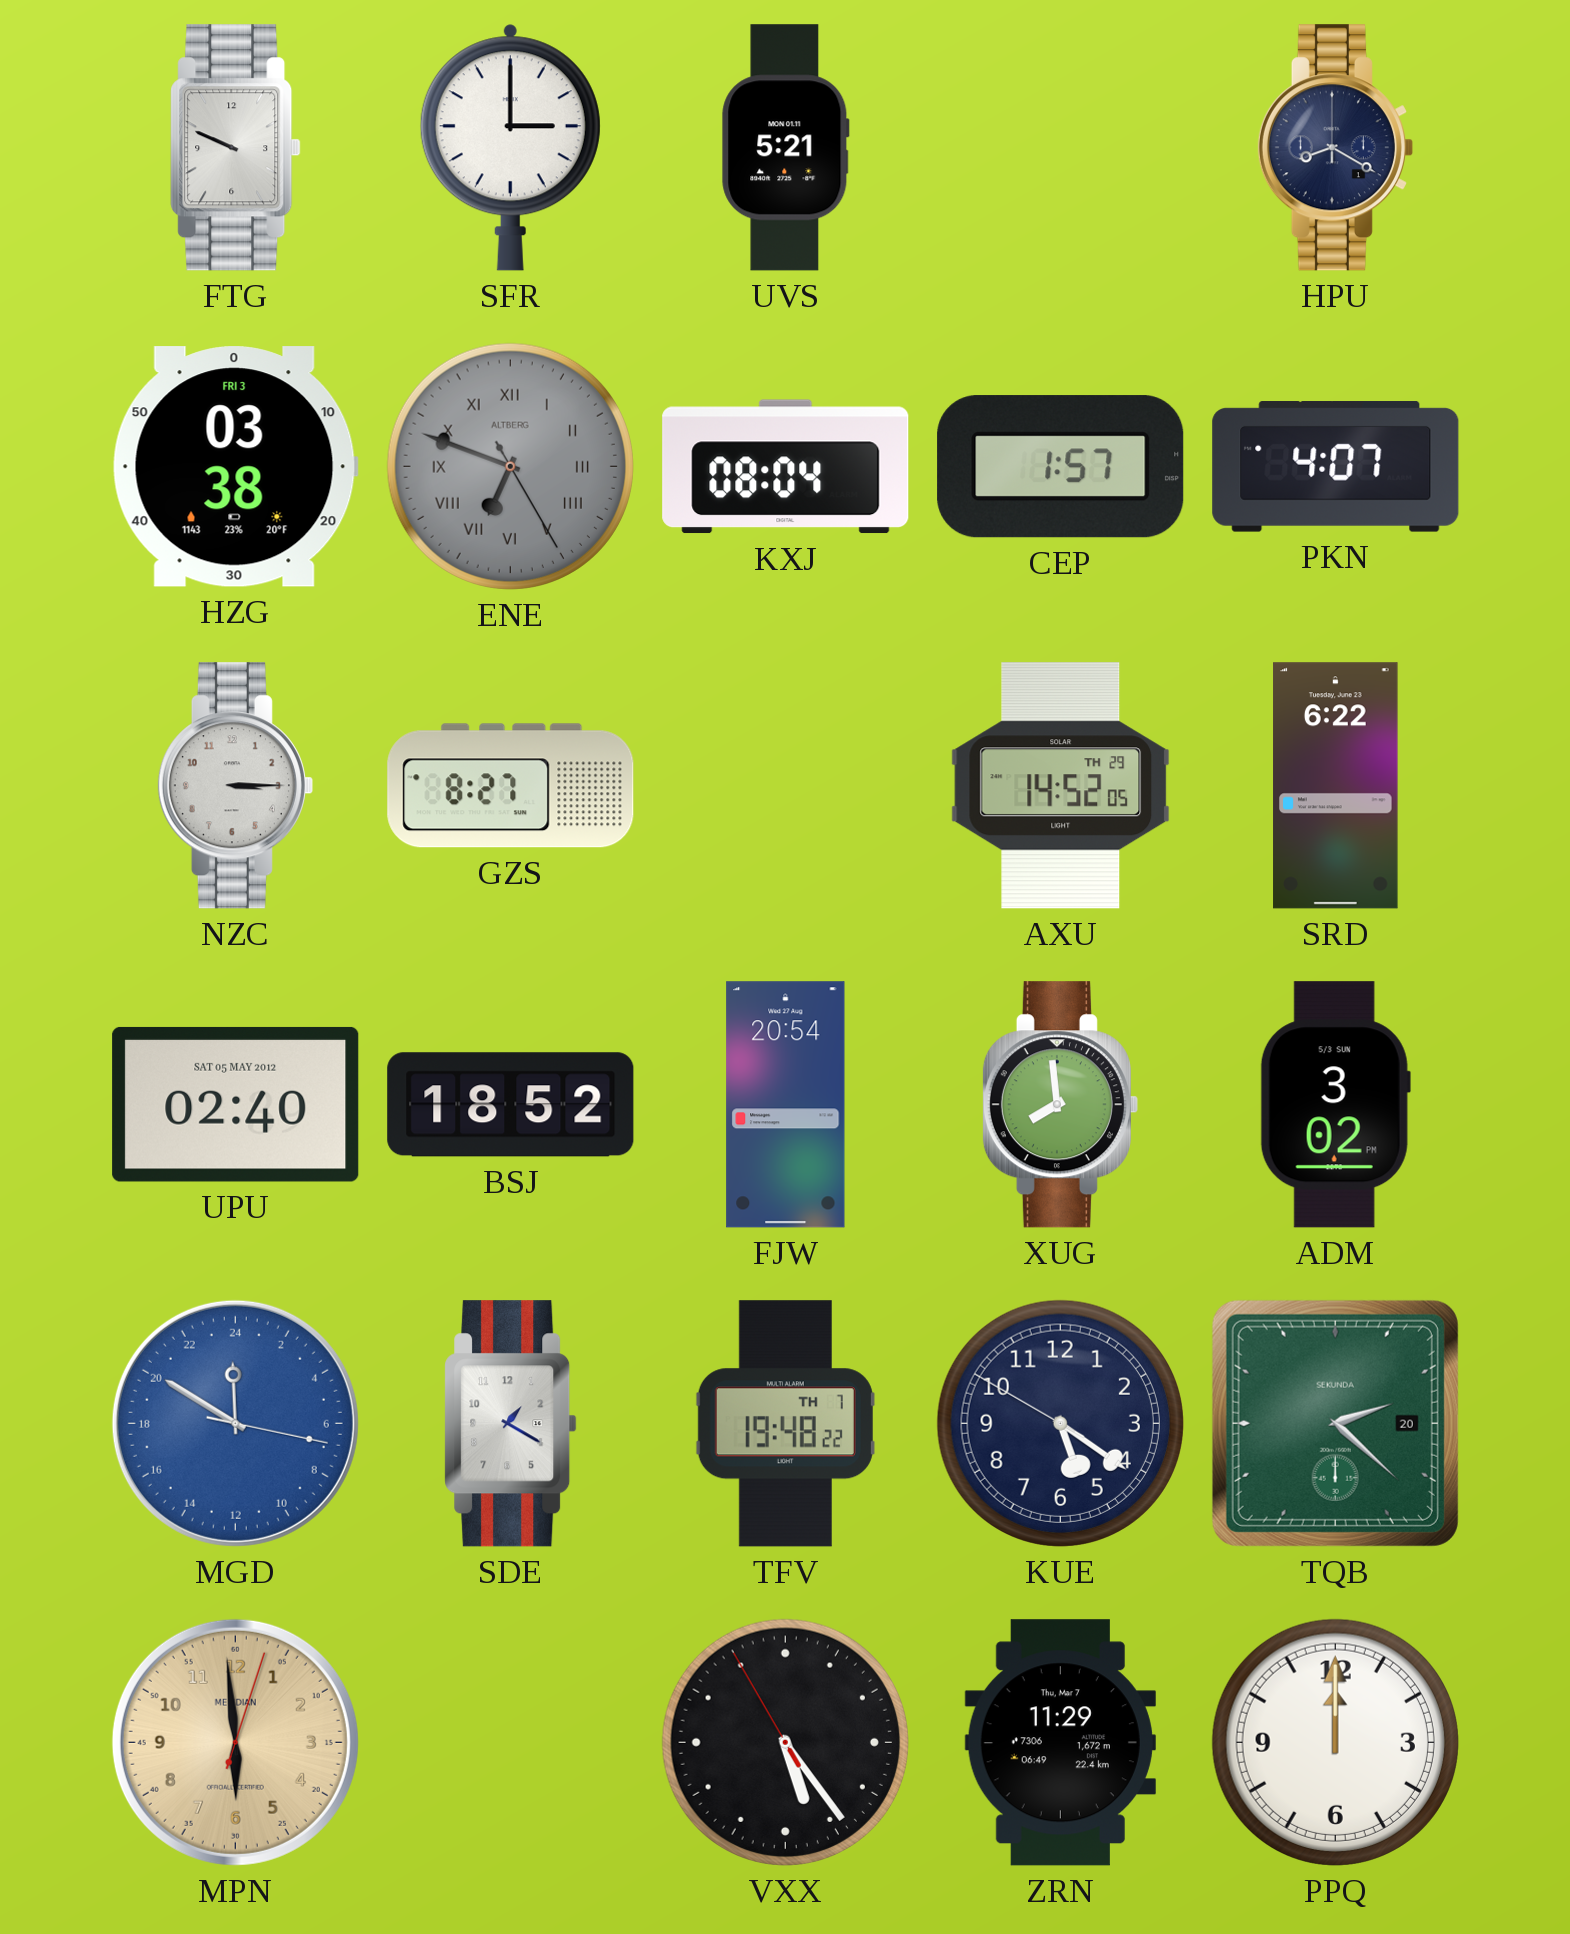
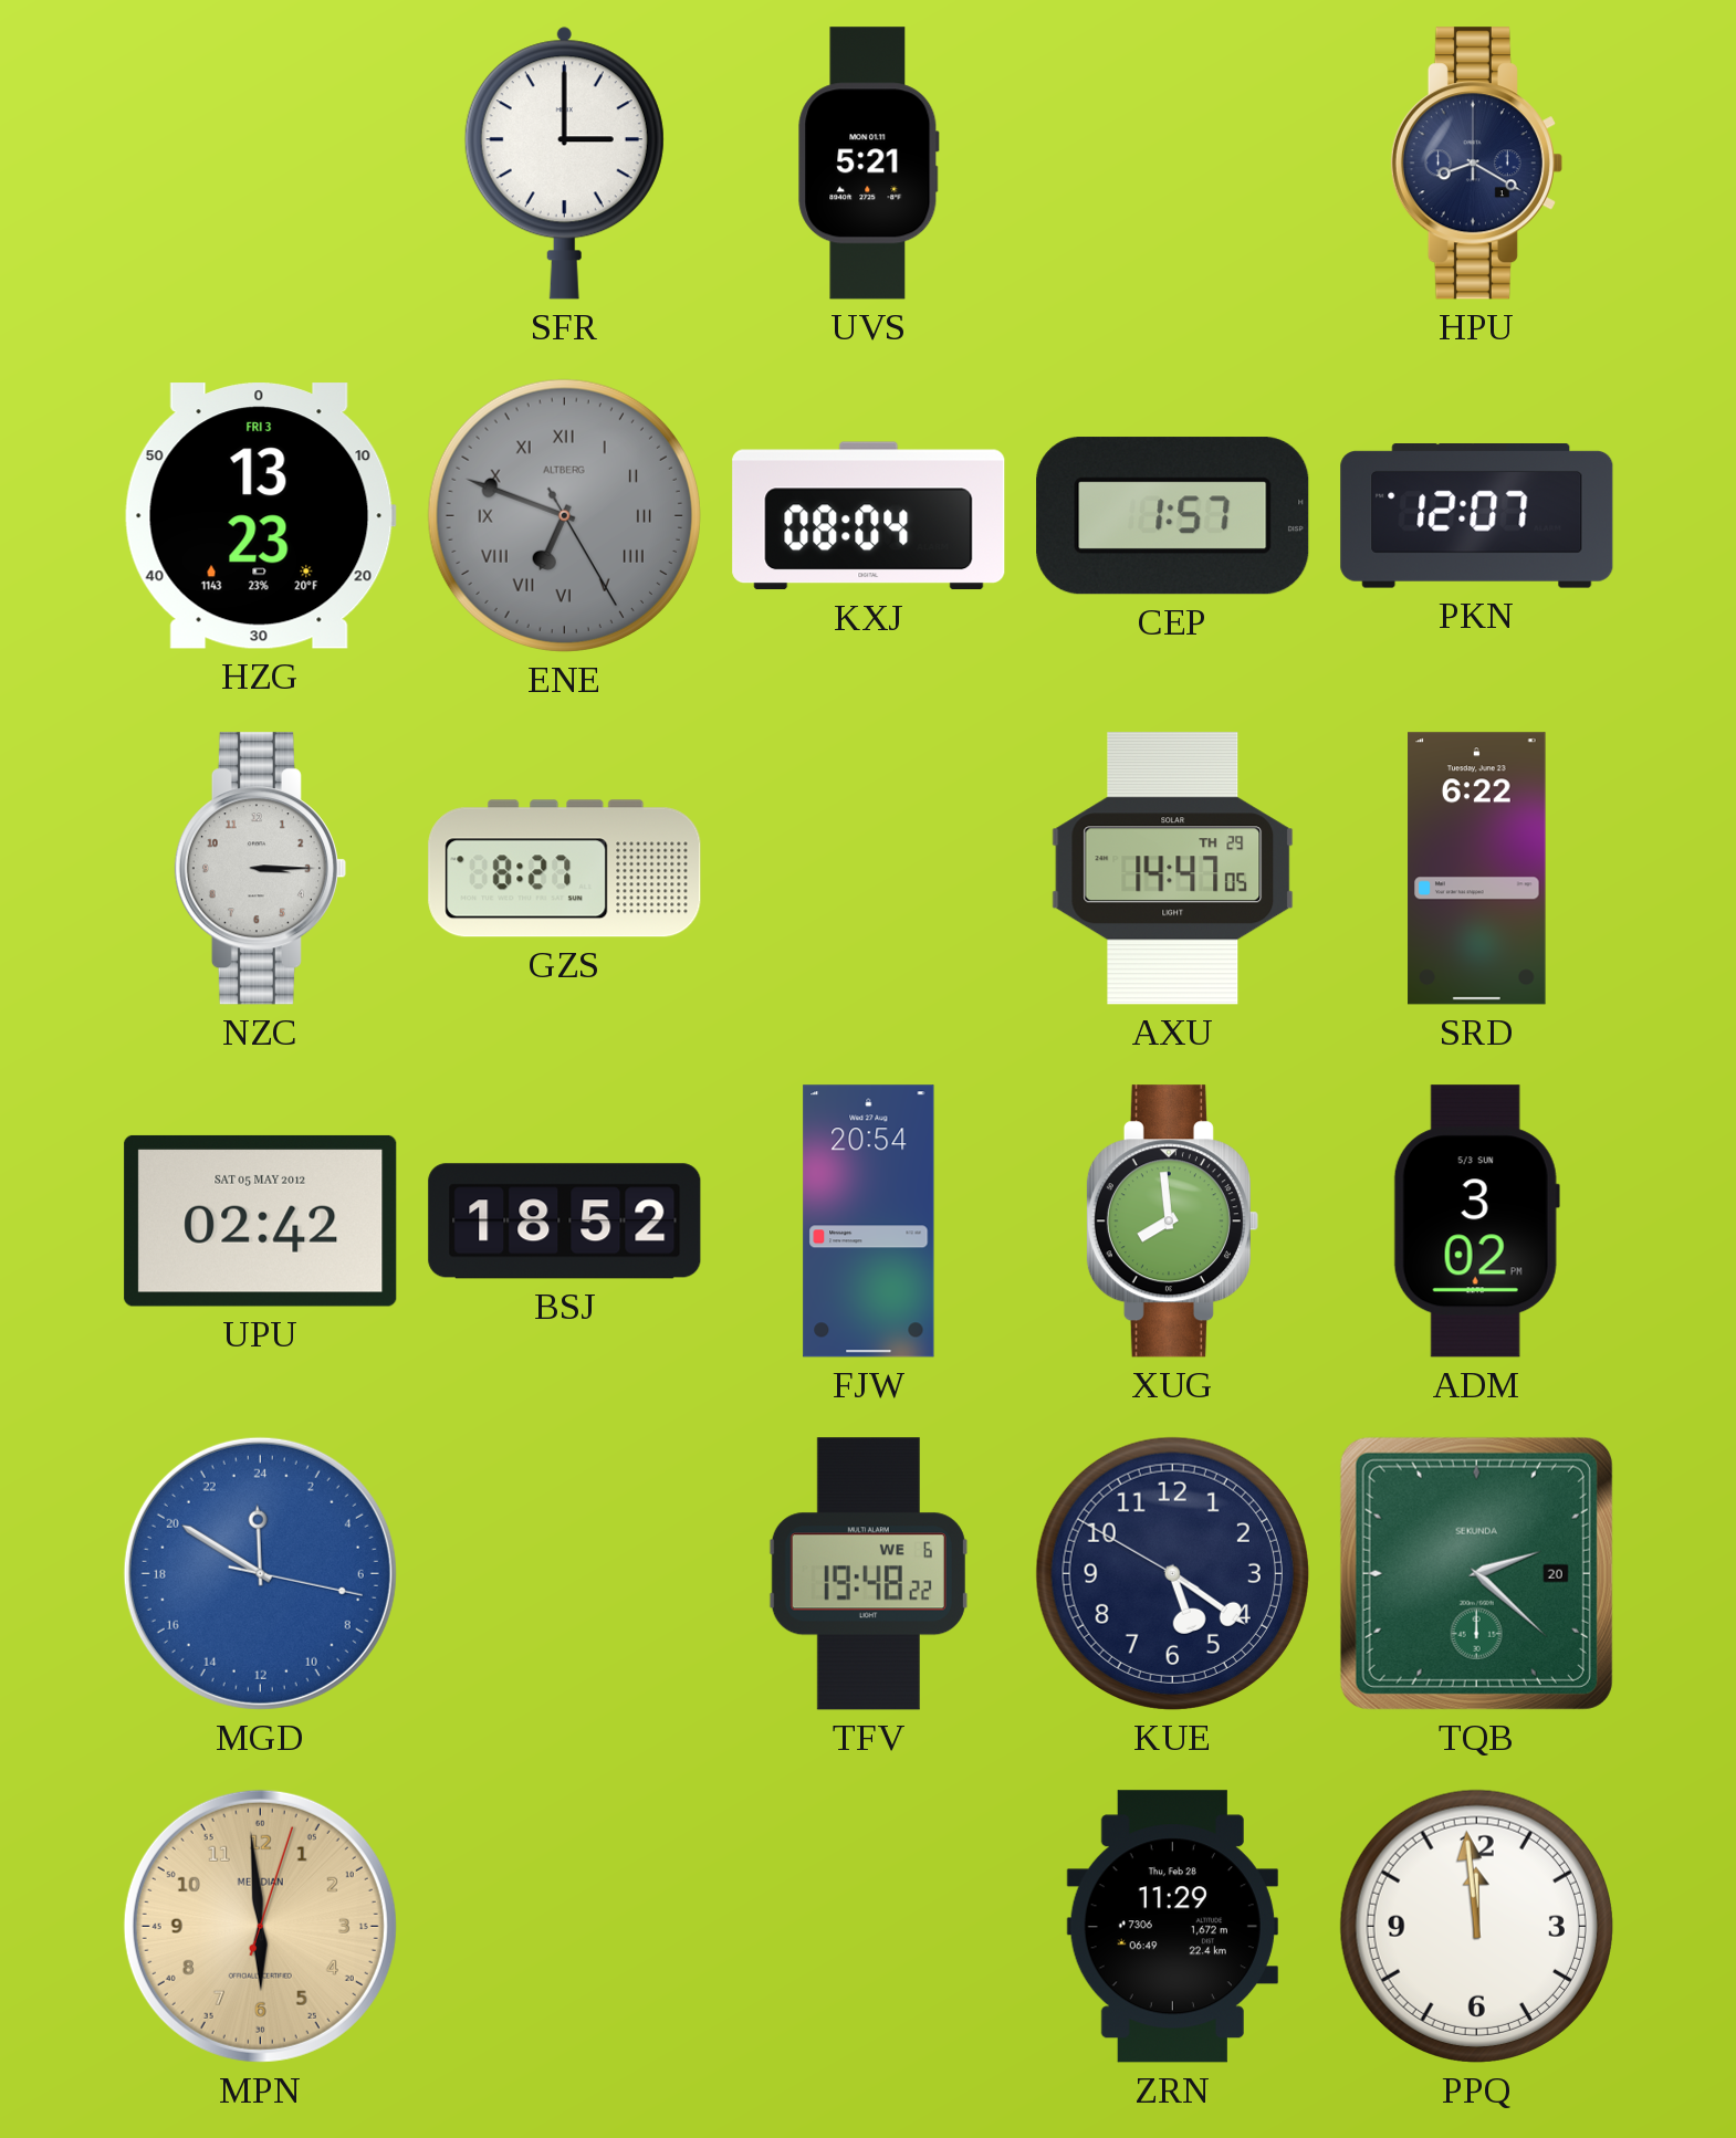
FTG: 9:49 -> none (236, 148)
HZG: 03:38 -> 13:23 (260, 516)
PKN: 4:07 -> 12:07 (1477, 516)
AXU: 14:52 -> 14:47 (1173, 869)
UPU: 02:40 -> 02:42 (261, 1220)
SDE: 1:20 -> none (511, 1424)
TFV date: TH 7 -> WE 6 (868, 1574)
VXX: 5:23 -> none (785, 1742)
ZRN date: Thu, Mar 7 -> Thu, Feb 28 (1172, 1927)
PPQ: 12:00 -> 11:59 (1476, 1926)
